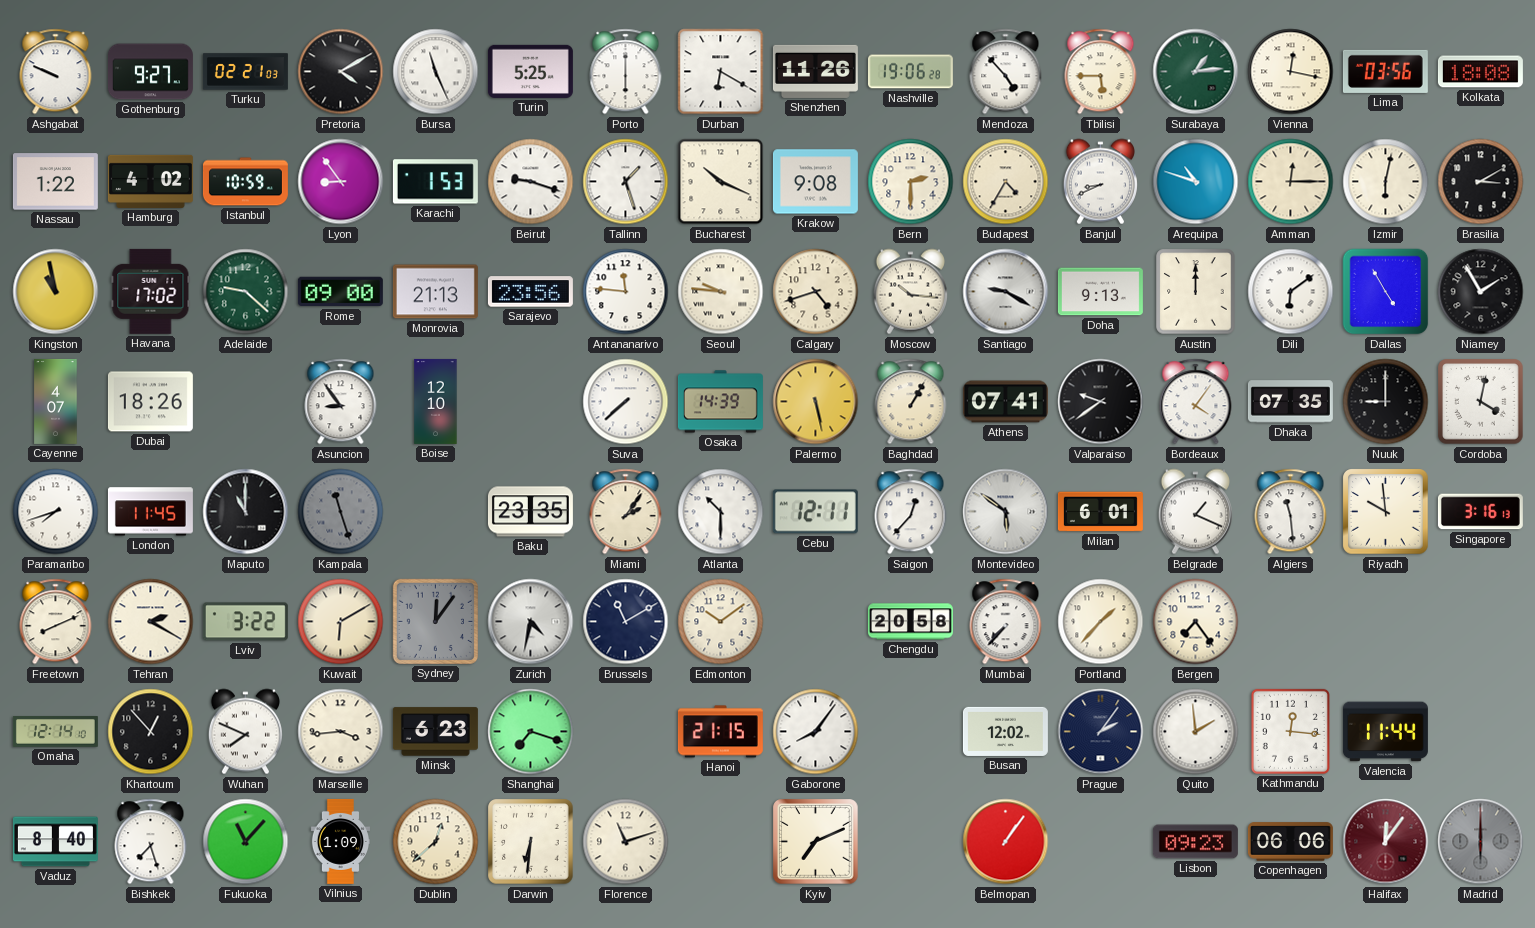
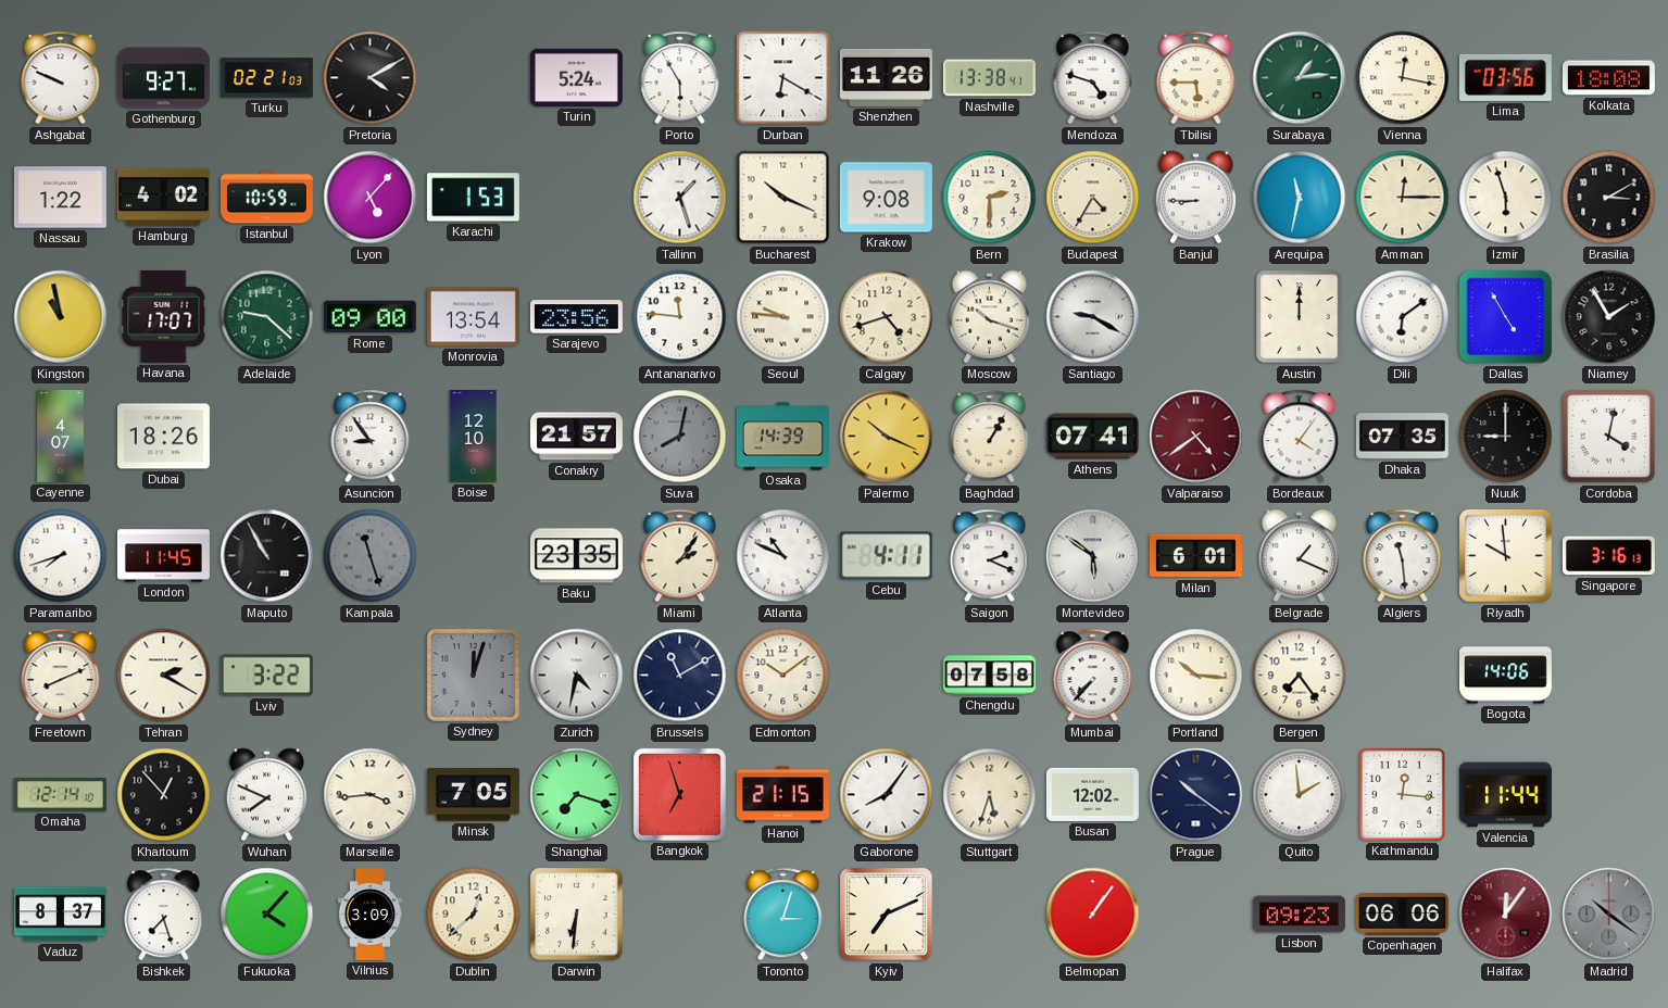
Bursa: 11:26 -> none (436, 72)
Turin: 5:25 -> 5:24 (576, 77)
Porto: 6:00 -> 5:55 (680, 78)
Nashville: 19:06 -> 13:38 (989, 78)
Mendoza: 4:53 -> 4:48 (1093, 78)
Lyon: 8:54 -> 5:07 (371, 198)
Beirut: 9:18 -> none (531, 182)
Banjul: 8:41 -> 8:45 (1195, 198)
Arequipa: 10:48 -> 11:32 (1300, 198)
Izmir: 6:02 -> 5:57 (1506, 198)
Havana: 17:02 -> 17:07 (164, 316)
Monrovia: 21:13 -> 13:54 (473, 317)
Moscow: 10:16 -> 10:18 (989, 317)
Doha: 9:13 -> none (1100, 292)
Conakry: none -> 21:57 (576, 437)
Suva: 7:38 -> 8:02 (680, 437)
Suva dial: white -> grey (680, 437)
Palermo: 5:28 -> 10:19 (887, 437)
Valparaiso: 9:39 -> 4:39 (1196, 437)
Valparaiso dial: black -> burgundy (1196, 437)
Maputo: 11:00 -> 10:55 (267, 556)
Atlanta: 10:30 -> 10:49 (783, 556)
Cebu: 12:11 -> 4:11 (886, 556)
Saigon: 12:37 -> 2:19 (990, 556)
Kuwait: 6:10 -> none (341, 622)
Sydney: 12:06 -> 12:03 (473, 675)
Chengdu: 20:58 -> 07:58 (989, 676)
Portland: 1:37 -> 10:16 (1196, 676)
Bogota: none -> 14:06 (1505, 676)
Minsk: 6:23 -> 7:05 (473, 795)
Bangkok: none -> 6:57 (679, 794)
Stuttgart: none -> 5:33 (990, 795)
Prague: 2:06 -> 10:21 (1196, 795)
Vaduz: 8:40 -> 8:37 (60, 915)
Fukuoka: 11:07 -> 4:07 (267, 915)
Vilnius: 1:09 -> 3:09 (371, 913)
Florence: 11:12 -> none (626, 842)
Toronto: none -> 3:03 (783, 915)
Madrid: 6:00 -> 10:21 (1609, 915)
